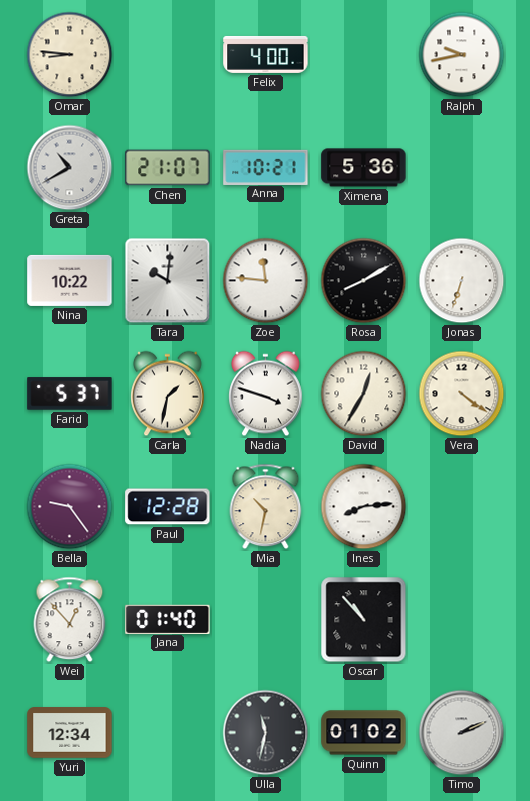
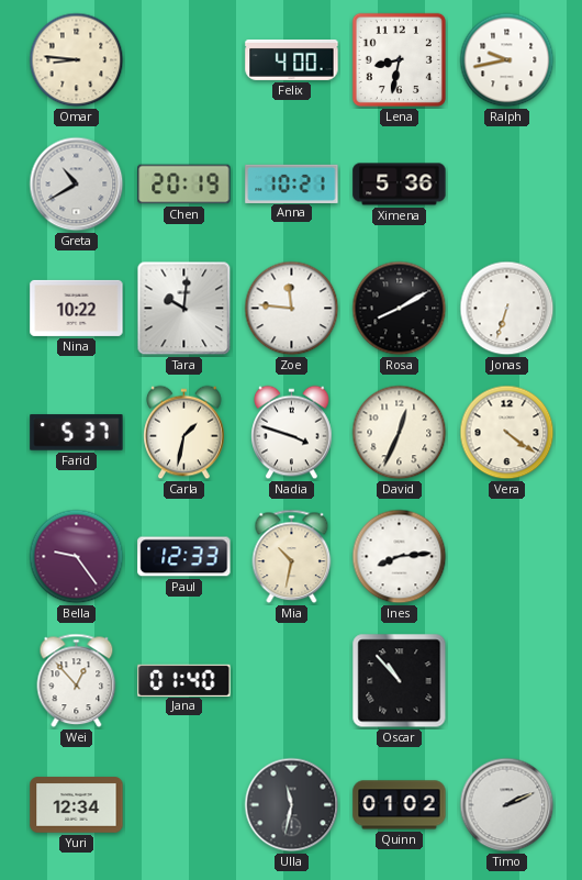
Lena: none -> 8:32 (399, 59)
Chen: 21:07 -> 20:19 (184, 185)
David: 12:35 -> 12:34 (400, 433)
Paul: 12:28 -> 12:33 (184, 557)
